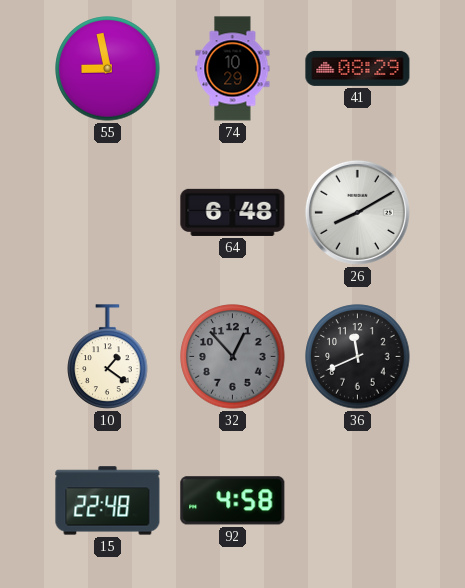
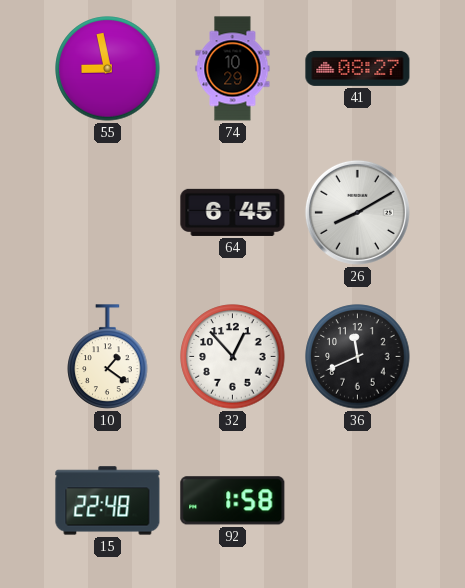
41: 08:29 -> 08:27 (358, 68)
64: 6:48 -> 6:45 (233, 212)
32 dial: grey -> white (233, 357)
92: 4:58 -> 1:58 (233, 501)
